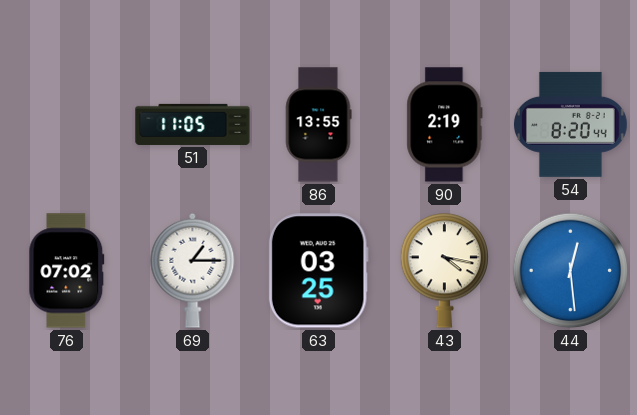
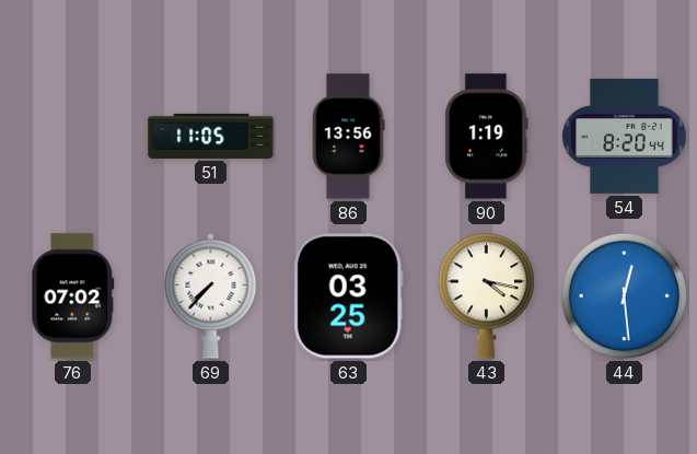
86: 13:55 -> 13:56 (348, 137)
90: 2:19 -> 1:19 (487, 137)
69: 1:15 -> 7:37 (211, 295)
